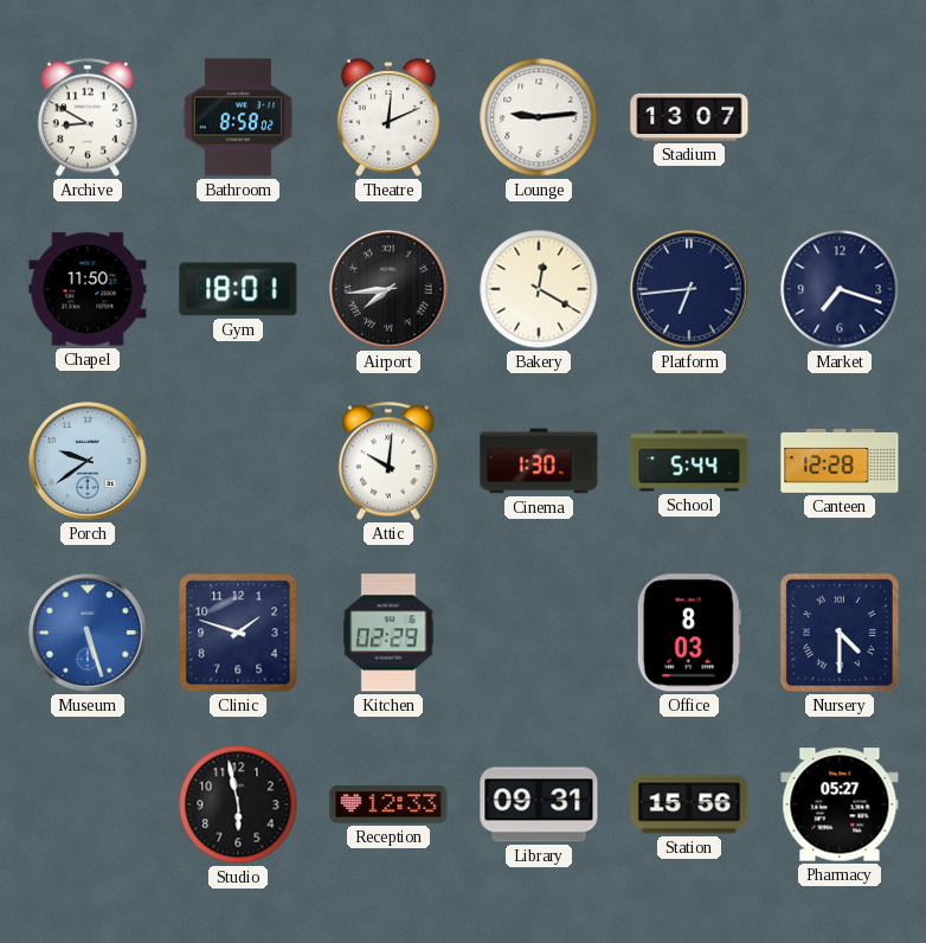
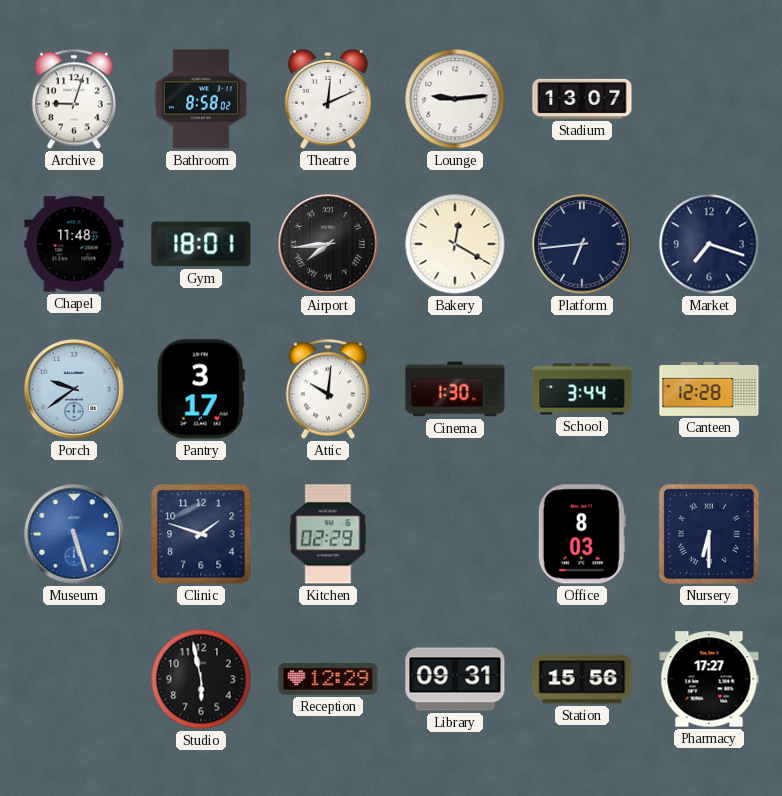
Archive: 8:50 -> 9:03 (74, 99)
Chapel: 11:50 -> 11:48 (74, 244)
Pantry: none -> 3:17 (201, 389)
School: 5:44 -> 3:44 (582, 389)
Nursery: 4:30 -> 6:30 (709, 534)
Reception: 12:33 -> 12:29 (328, 679)
Pharmacy: 05:27 -> 17:27 (709, 679)
